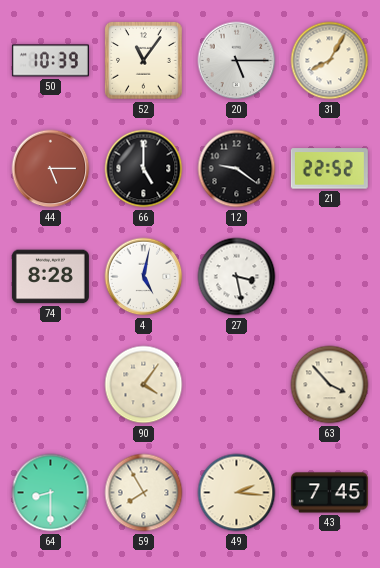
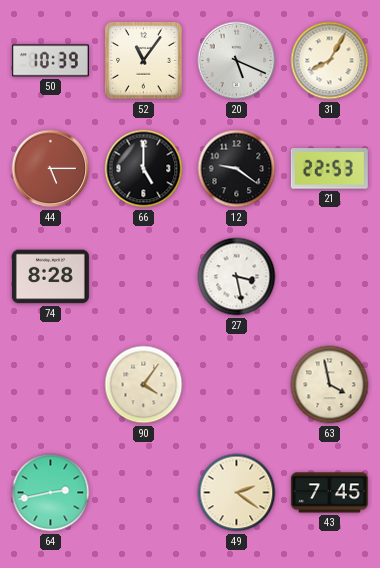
20: 5:15 -> 5:19 (237, 61)
21: 22:52 -> 22:53 (329, 169)
4: 5:02 -> none (144, 277)
63: 3:53 -> 3:58 (330, 385)
64: 8:30 -> 2:43 (51, 493)
59: 7:55 -> none (144, 493)
49: 2:16 -> 2:21 (237, 493)
